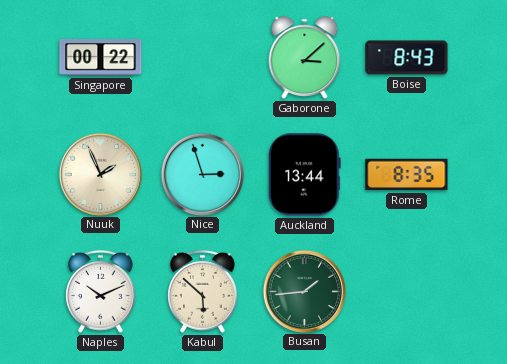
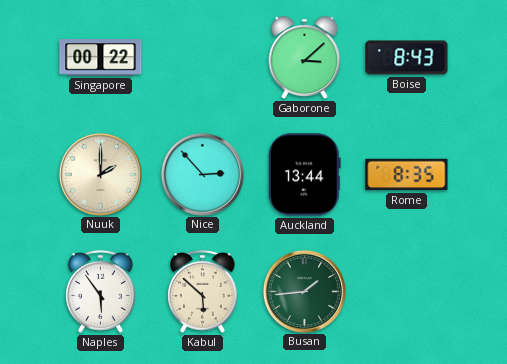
Nuuk: 1:56 -> 2:00 (100, 174)
Nice: 2:57 -> 2:53 (202, 174)
Naples: 10:11 -> 5:54 (101, 291)
